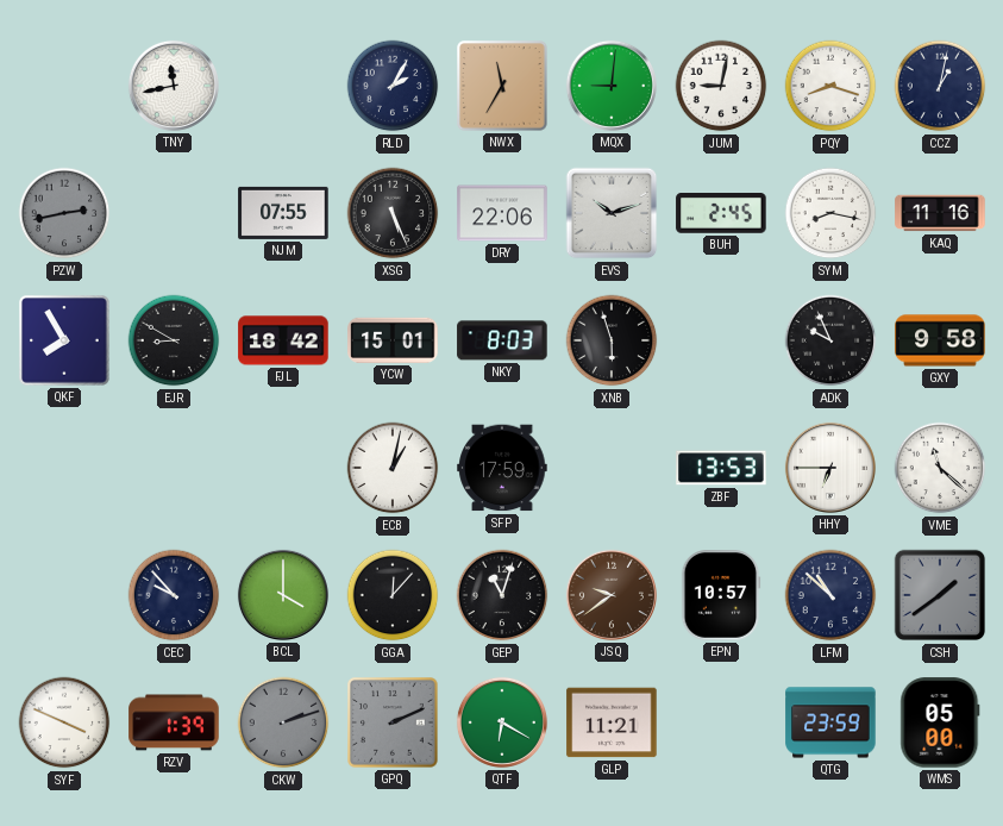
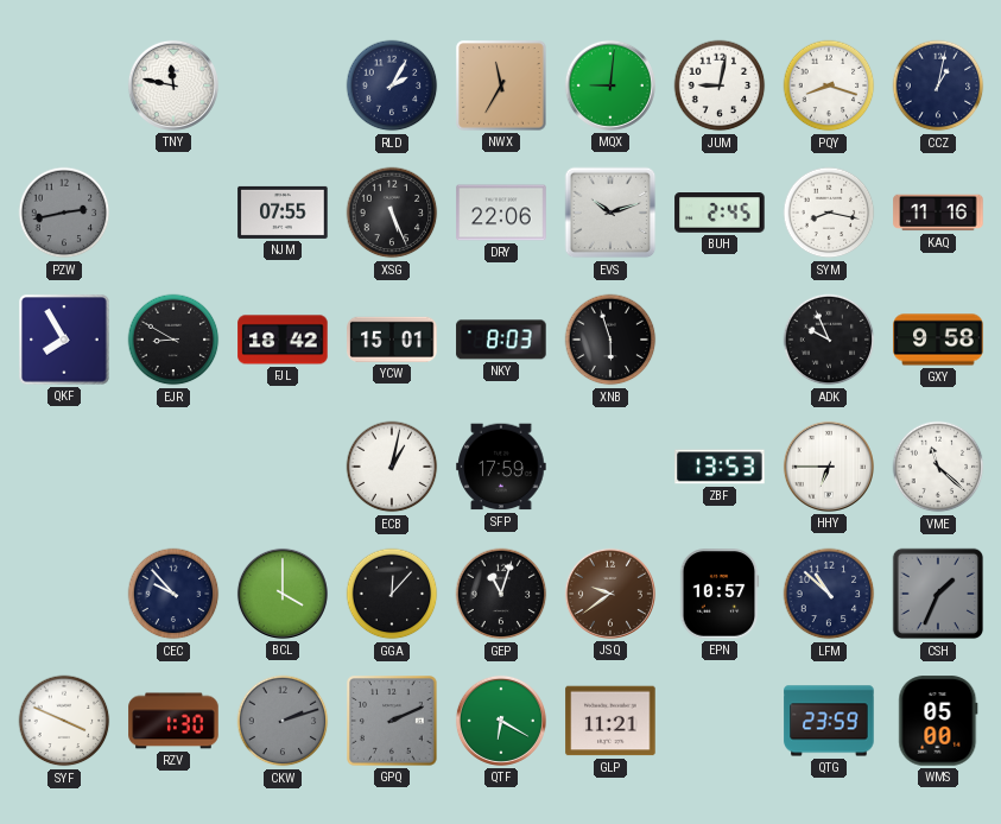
TNY: 11:43 -> 11:47 (173, 85)
CSH: 1:39 -> 1:34 (938, 594)
RZV: 1:39 -> 1:30 (173, 721)
